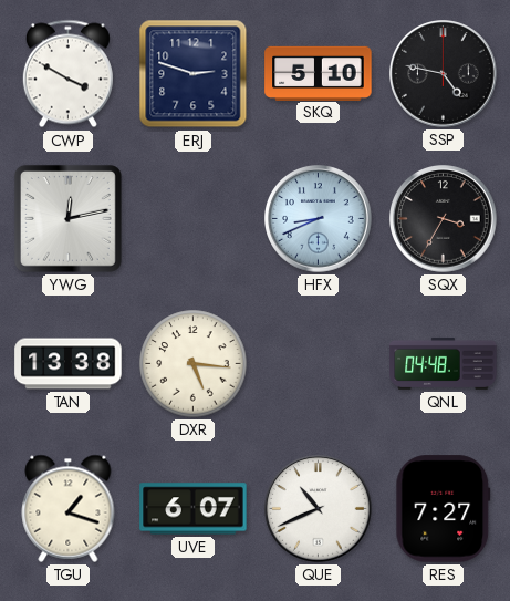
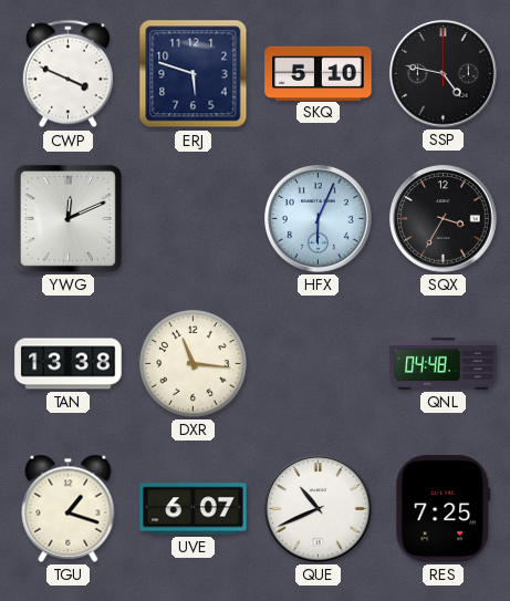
CWP: 3:50 -> 3:49 (67, 74)
ERJ: 2:48 -> 5:48 (194, 74)
YWG: 12:13 -> 12:11 (67, 218)
HFX: 8:41 -> 6:04 (319, 219)
DXR: 5:16 -> 11:16 (194, 364)
RES: 7:27 -> 7:25 (444, 509)
